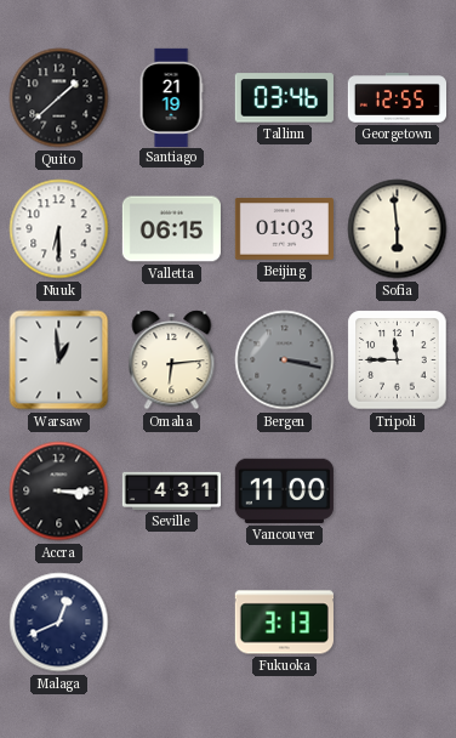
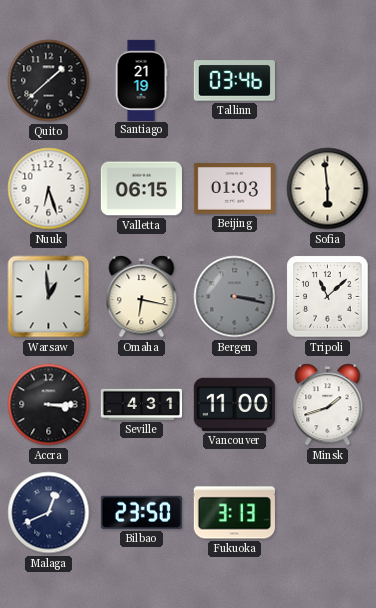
Georgetown: 12:55 -> none (397, 98)
Nuuk: 6:30 -> 6:27 (49, 189)
Omaha: 6:14 -> 6:17 (142, 297)
Tripoli: 11:45 -> 11:08 (328, 297)
Minsk: none -> 1:42 (328, 405)
Bilbao: none -> 23:50 (141, 512)
